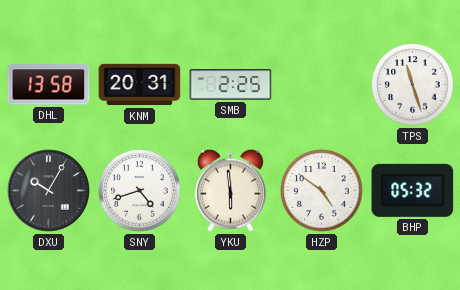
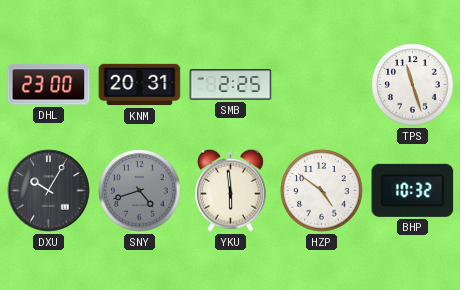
DHL: 13:58 -> 23:00 (49, 85)
SNY dial: white -> grey (140, 191)
BHP: 05:32 -> 10:32 (413, 190)
